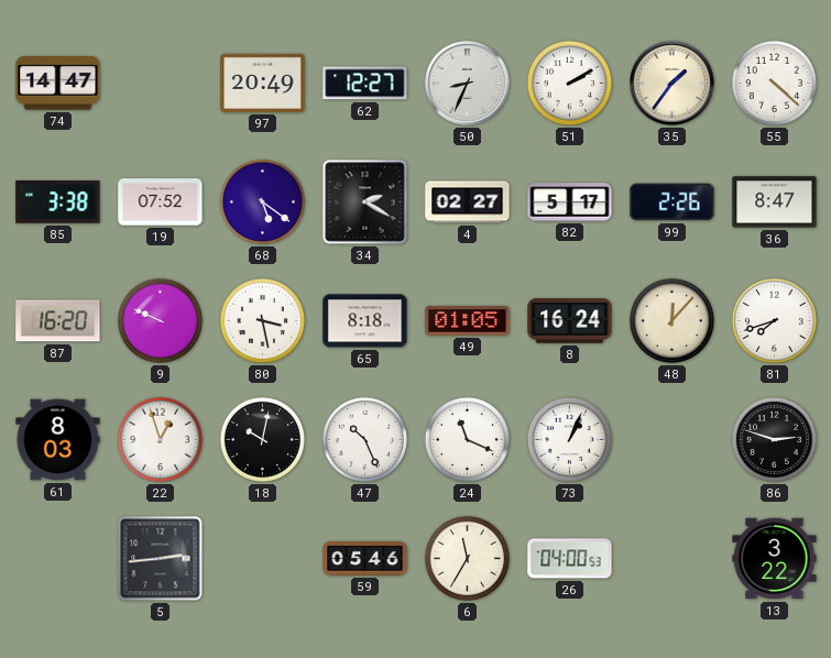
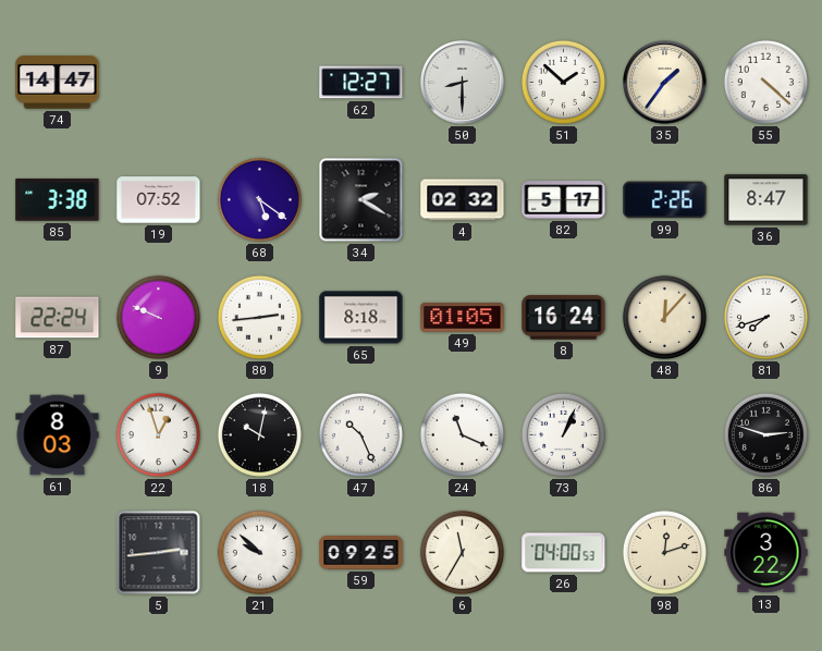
97: 20:49 -> none (263, 83)
50: 8:34 -> 8:30 (463, 83)
51: 2:10 -> 1:52 (563, 82)
4: 02:27 -> 02:32 (463, 200)
87: 16:20 -> 22:24 (58, 318)
80: 3:28 -> 2:44 (259, 317)
21: none -> 9:52 (259, 552)
59: 05:46 -> 09:25 (361, 553)
98: none -> 12:12 (664, 552)
